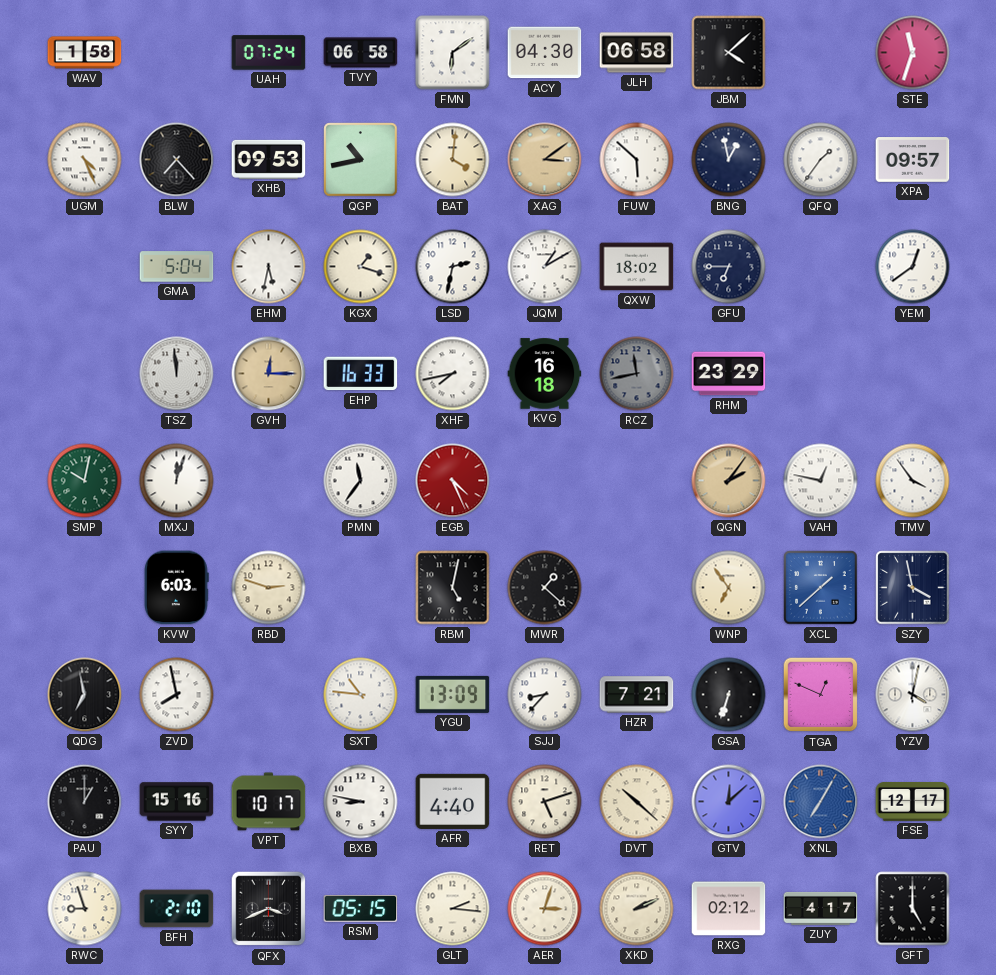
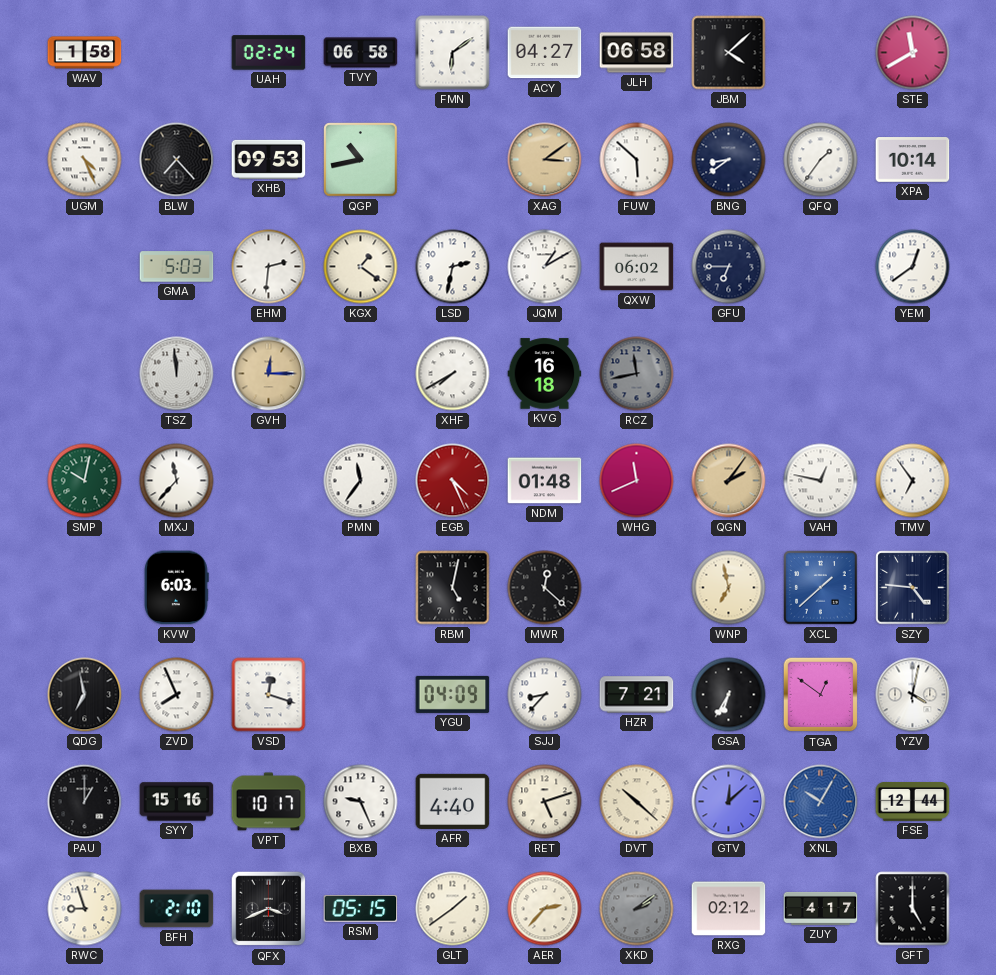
UAH: 07:24 -> 02:24 (269, 53)
ACY: 04:30 -> 04:27 (545, 53)
STE: 11:33 -> 11:40 (913, 53)
BAT: 4:01 -> none (453, 160)
BNG: 12:58 -> 8:39 (729, 160)
XPA: 09:57 -> 10:14 (913, 160)
GMA: 5:04 -> 5:03 (177, 267)
EHM: 5:32 -> 2:31 (269, 267)
KGX: 1:18 -> 1:21 (361, 267)
QXW: 18:02 -> 06:02 (637, 267)
EHP: 16:33 -> none (361, 374)
XHF: 7:43 -> 7:40 (453, 374)
RHM: 23:29 -> none (729, 374)
MXJ: 12:03 -> 11:37 (177, 481)
NDM: none -> 01:48 (545, 481)
WHG: none -> 11:41 (637, 481)
TMV: 3:54 -> 6:54 (913, 481)
RBD: 2:48 -> none (269, 588)
MWR: 1:22 -> 12:22 (545, 588)
WNP: 6:54 -> 6:58 (729, 588)
SZY: 3:58 -> 4:46 (913, 588)
ZVD: 7:58 -> 7:56 (177, 695)
VSD: none -> 12:18 (269, 695)
SXT: 10:46 -> none (361, 695)
YGU: 13:09 -> 04:09 (453, 694)
GSA: 6:33 -> 6:35 (729, 695)
TGA: 12:49 -> 12:51 (821, 695)
BXB: 8:47 -> 9:26 (361, 802)
XNL: 7:05 -> 10:05 (821, 802)
FSE: 12:17 -> 12:44 (913, 802)
GLT: 2:16 -> 1:39 (453, 909)
AER: 3:03 -> 2:37 (545, 909)
XKD: 2:11 -> 2:09 (637, 909)
XKD dial: cream -> grey (637, 909)
